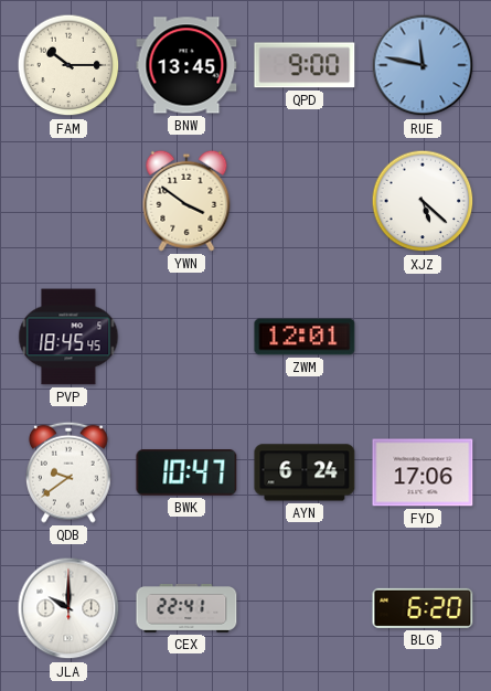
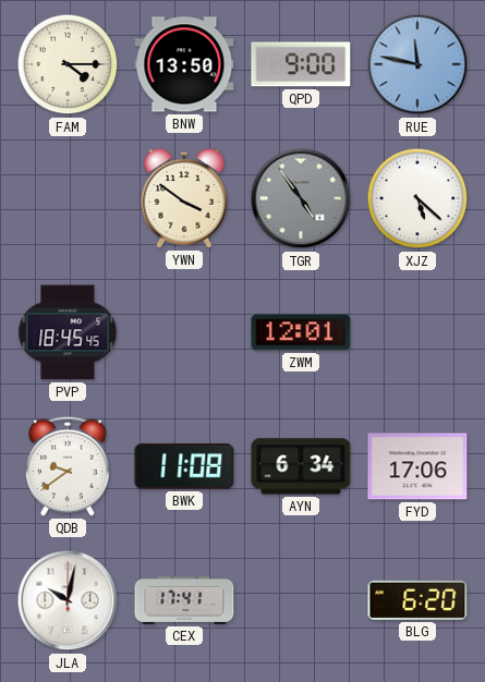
FAM: 10:15 -> 4:15 (68, 64)
BNW: 13:45 -> 13:50 (184, 64)
TGR: none -> 4:54 (301, 198)
BWK: 10:47 -> 11:08 (184, 466)
AYN: 6:24 -> 6:34 (301, 466)
JLA: 10:00 -> 10:02 (68, 600)
CEX: 22:41 -> 17:41 (184, 600)
